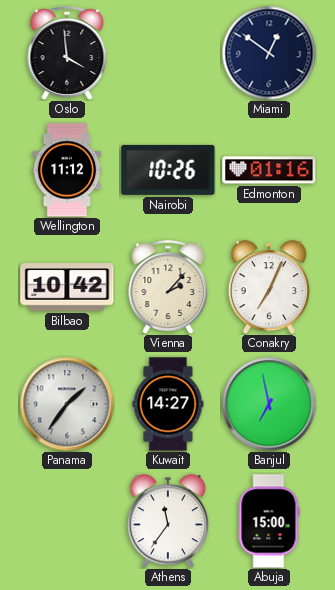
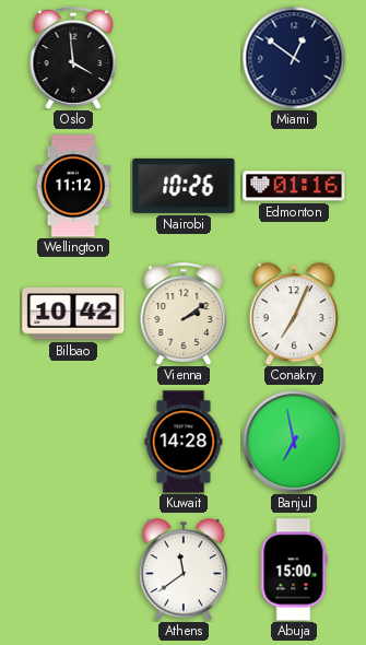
Vienna: 2:07 -> 2:09 (184, 314)
Panama: 1:36 -> none (67, 404)
Kuwait: 14:27 -> 14:28 (184, 442)
Athens: 11:36 -> 11:39 (184, 570)
